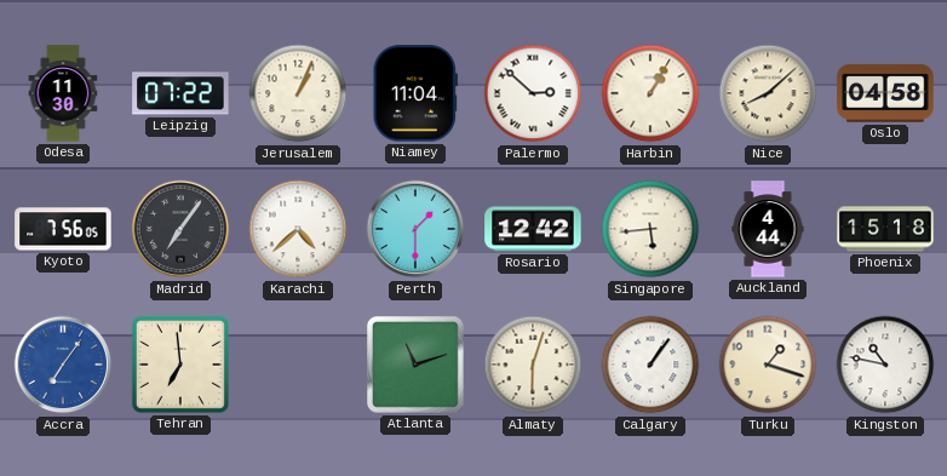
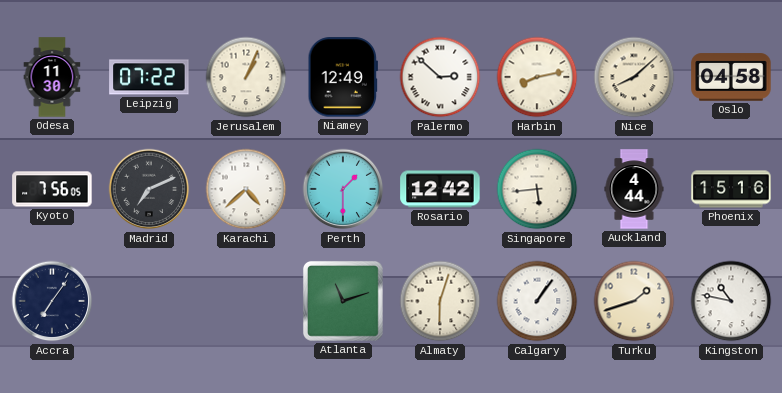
Niamey: 11:04 -> 12:49 (342, 77)
Harbin: 1:05 -> 8:13 (537, 77)
Madrid: 7:06 -> 7:11 (149, 189)
Phoenix: 15:18 -> 15:16 (731, 189)
Accra dial: blue -> navy (52, 301)
Tehran: 6:59 -> none (180, 365)
Turku: 1:18 -> 1:42 (634, 301)
